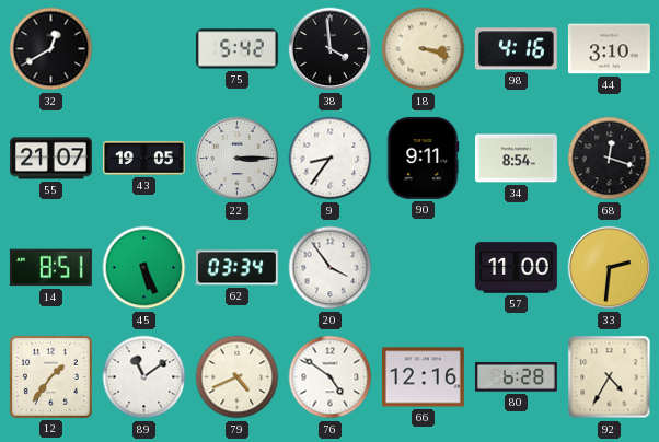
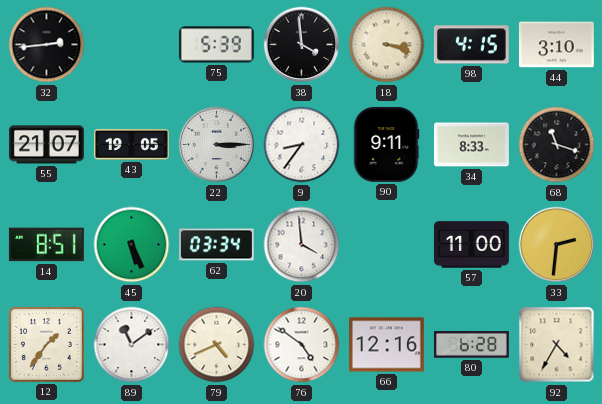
32: 12:40 -> 2:44 (47, 45)
75: 5:42 -> 5:39 (216, 45)
98: 4:16 -> 4:15 (471, 45)
34: 8:54 -> 8:33 (471, 145)
68: 12:18 -> 11:18 (557, 145)
20: 3:54 -> 3:59 (302, 245)
